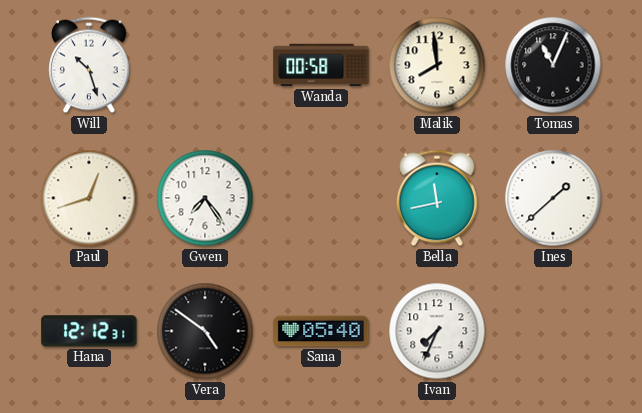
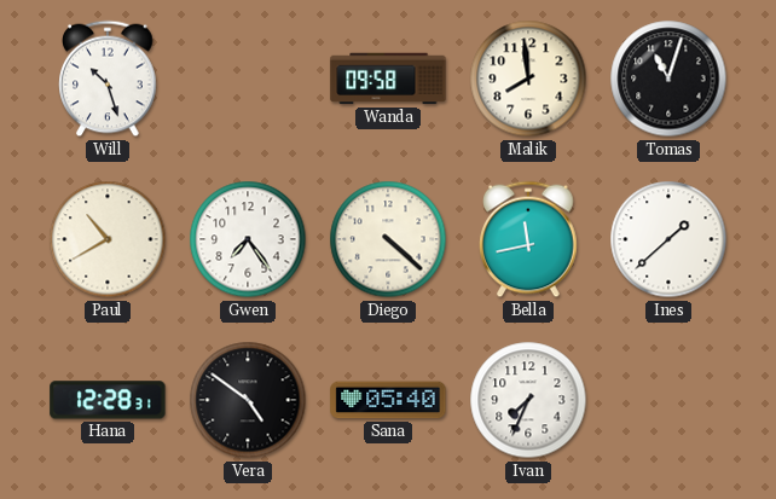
Wanda: 00:58 -> 09:58 (388, 79)
Tomas: 11:04 -> 11:03 (668, 79)
Paul: 12:42 -> 10:40 (108, 239)
Diego: none -> 4:22 (388, 239)
Hana: 12:12 -> 12:28 (108, 400)
